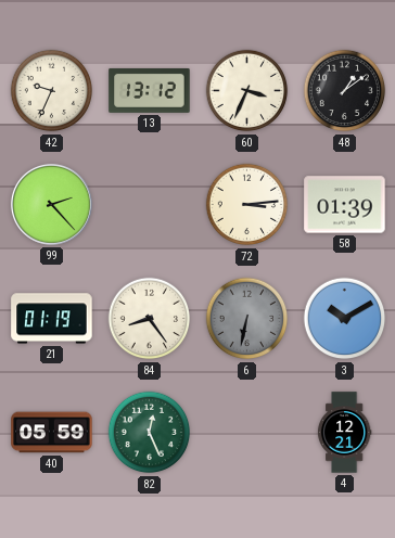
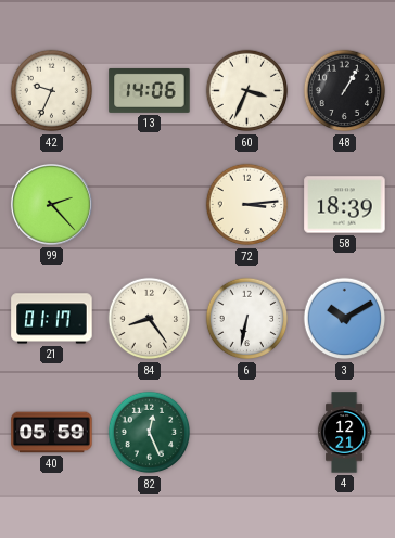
13: 13:12 -> 14:06 (150, 90)
48: 1:09 -> 1:05 (345, 91)
58: 01:39 -> 18:39 (345, 205)
21: 01:19 -> 01:17 (52, 319)
6 dial: grey -> white (247, 319)
